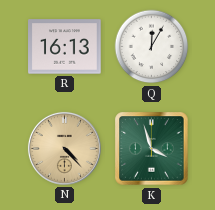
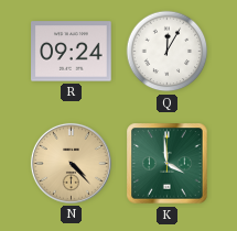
R: 16:13 -> 09:24 (72, 52)
K: 3:57 -> 3:59 (168, 164)
